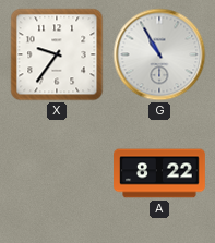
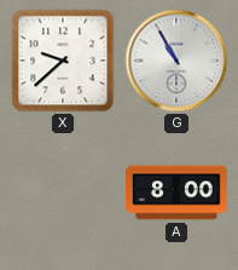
X: 9:36 -> 9:38 (63, 61)
A: 8:22 -> 8:00 (176, 193)
